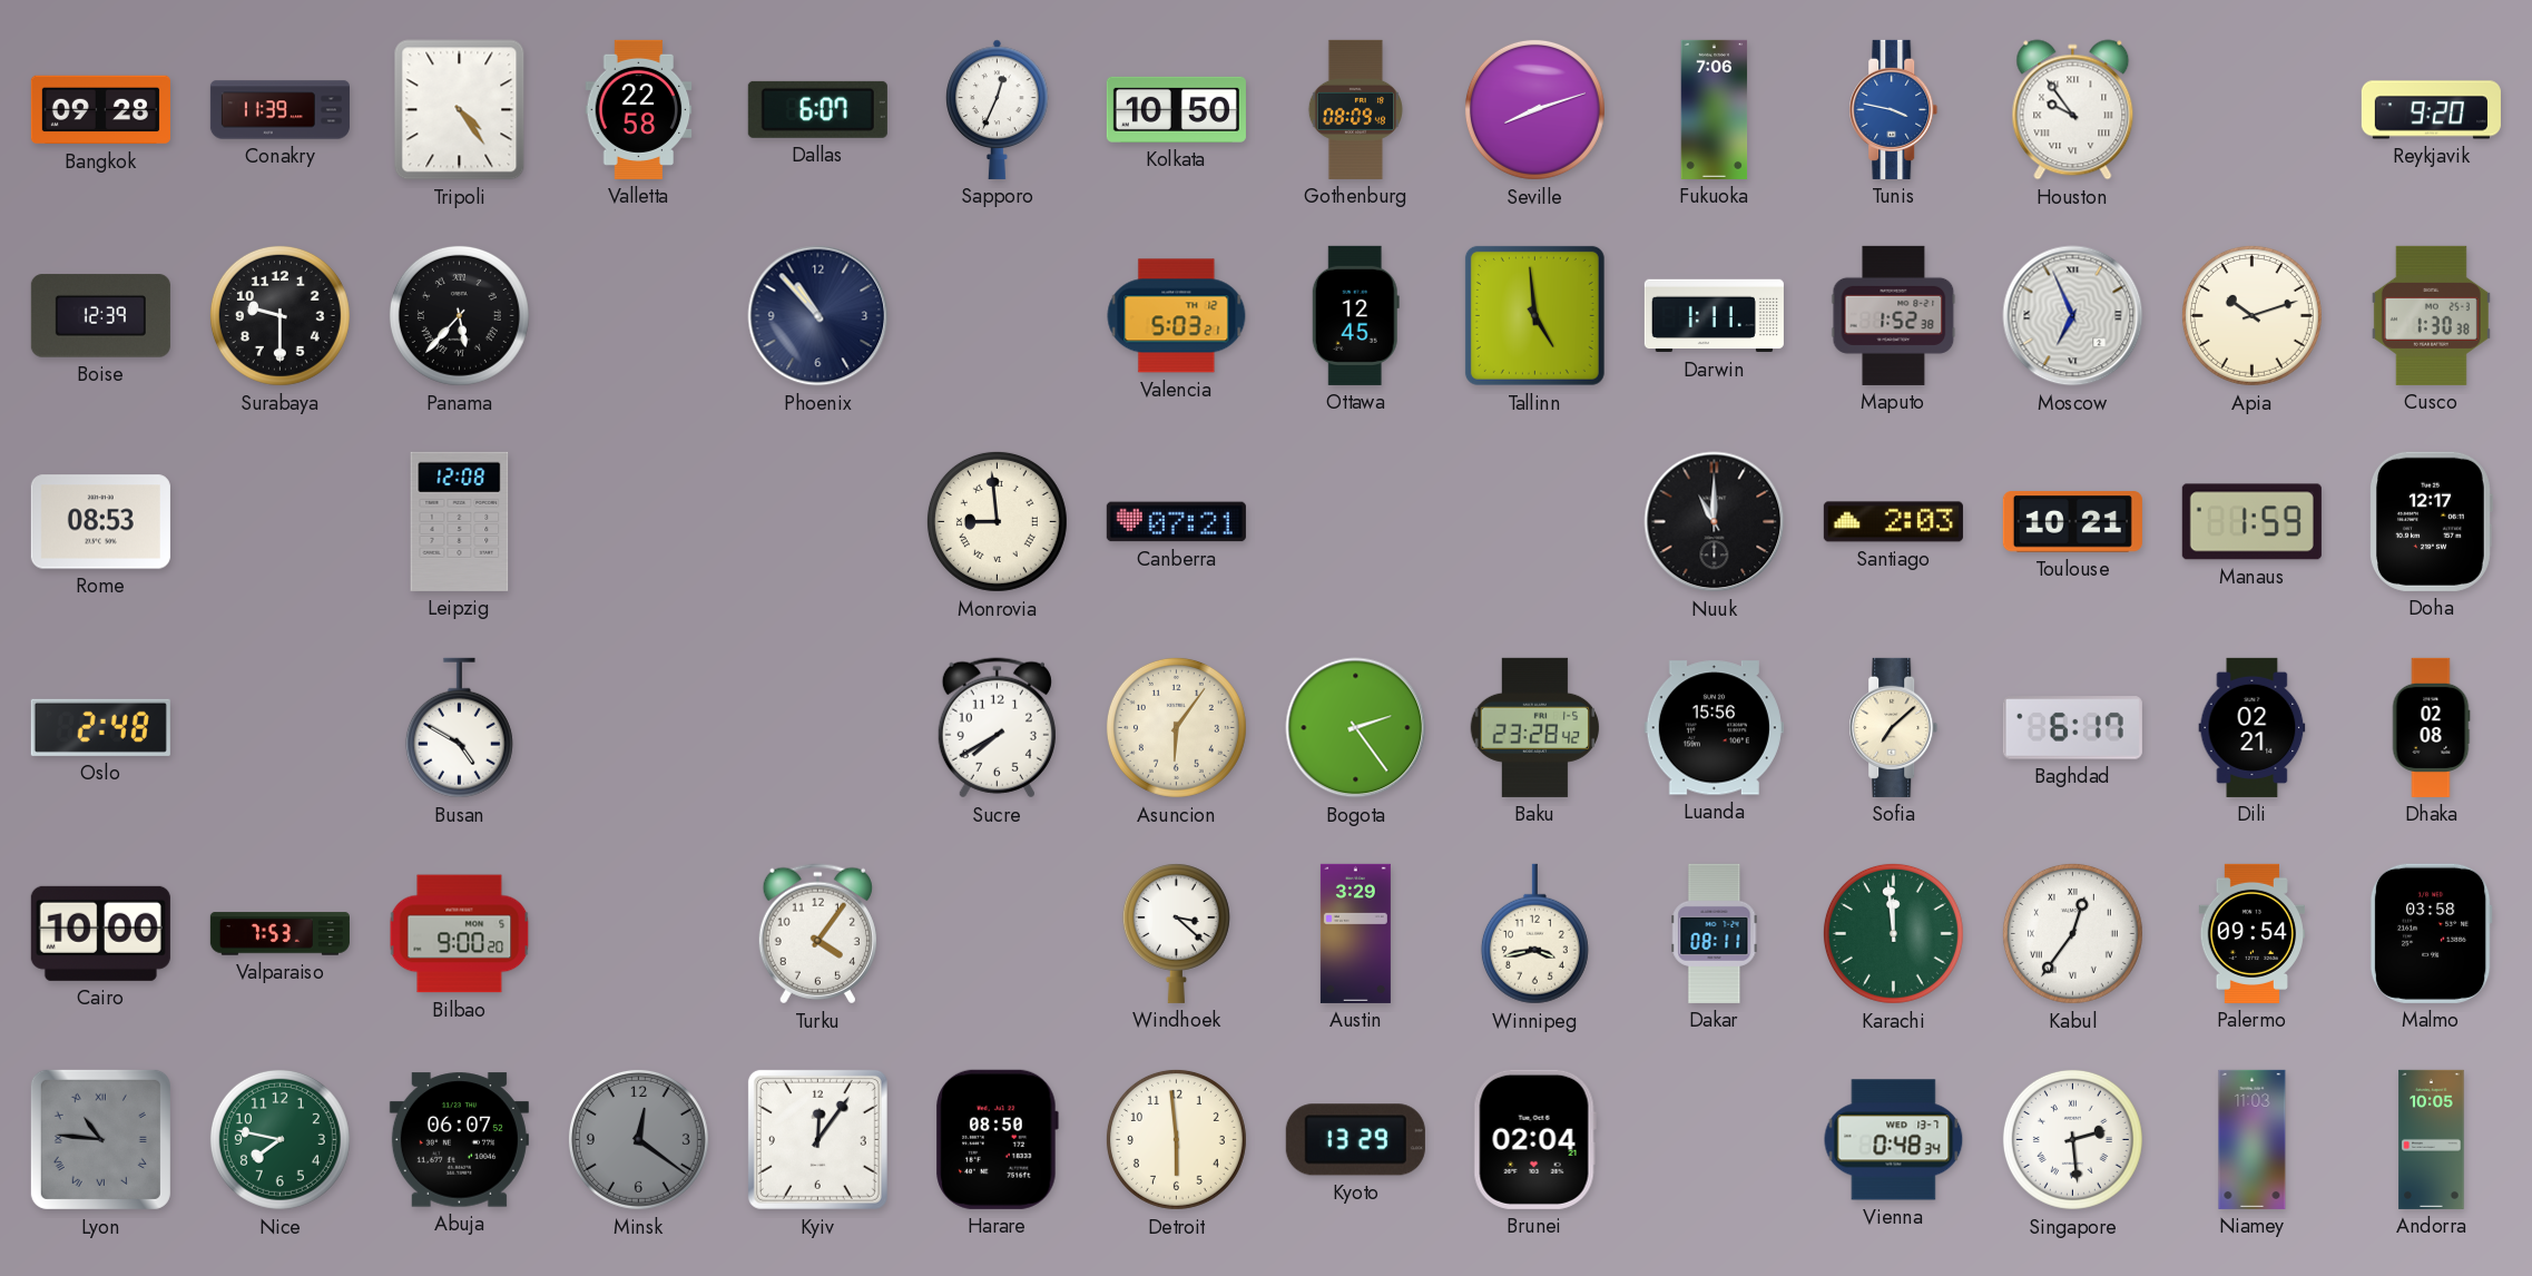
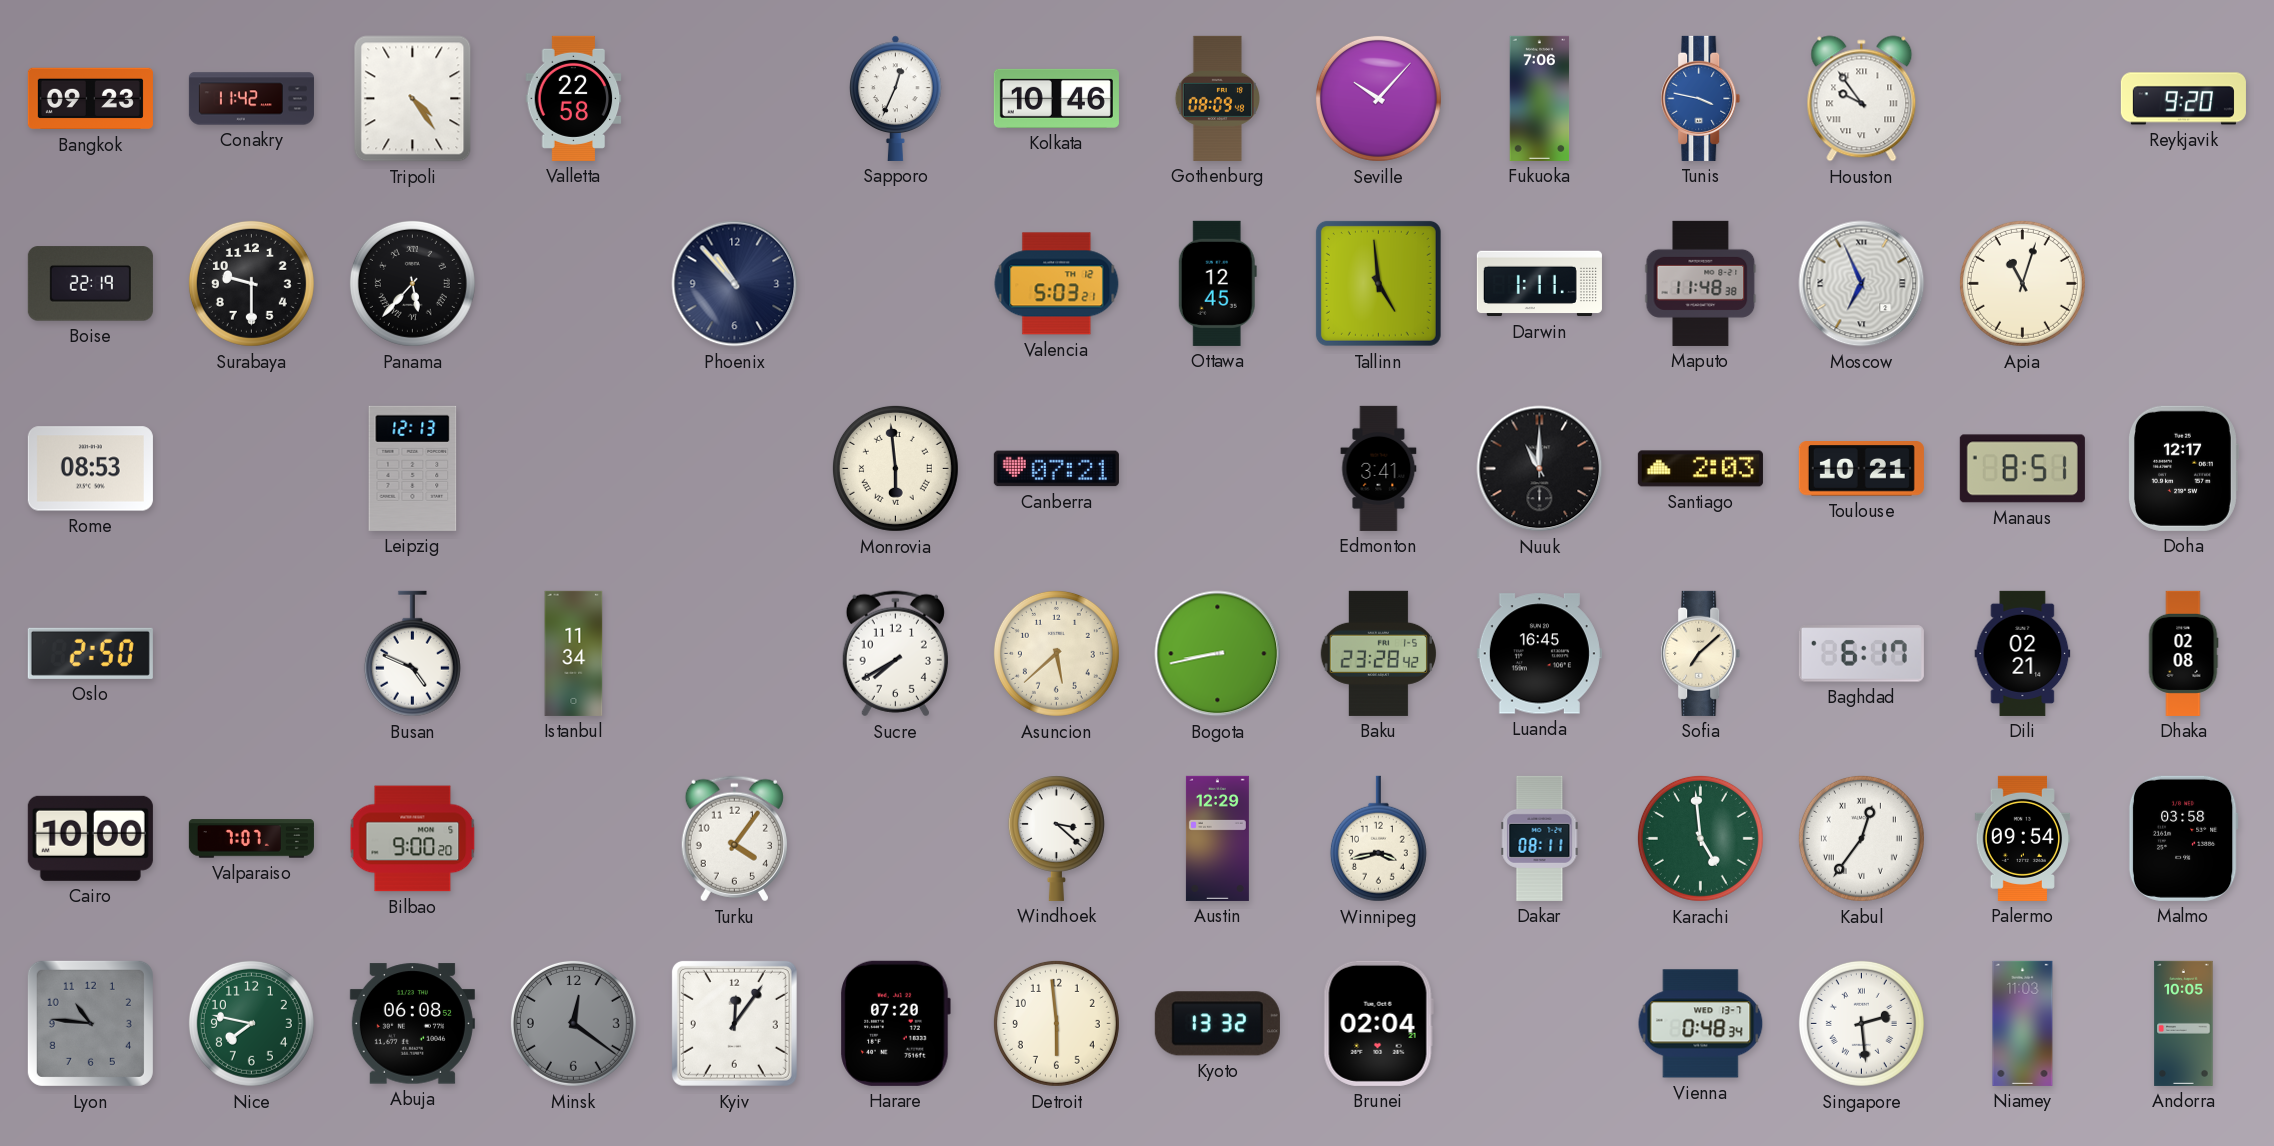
Bangkok: 09:28 -> 09:23 (90, 99)
Conakry: 11:39 -> 11:42 (251, 99)
Dallas: 6:07 -> none (817, 109)
Kolkata: 10:50 -> 10:46 (1056, 98)
Seville: 8:12 -> 10:07 (1378, 98)
Boise: 12:39 -> 22:19 (90, 284)
Maputo: 1:52 -> 11:48 (1701, 283)
Apia: 10:12 -> 11:03 (2022, 283)
Cusco: 1:30 -> none (2431, 315)
Leipzig: 12:08 -> 12:13 (413, 468)
Monrovia: 8:59 -> 5:59 (895, 468)
Edmonton: none -> 3:41 (1379, 468)
Manaus: 1:59 -> 8:51 (2022, 469)
Oslo: 2:48 -> 2:50 (90, 653)
Busan: 4:50 -> 4:49 (412, 654)
Istanbul: none -> 11:34 (574, 653)
Asuncion: 6:06 -> 5:38 (1056, 653)
Bogota: 2:24 -> 8:43 (1218, 654)
Luanda: 15:56 -> 16:45 (1539, 654)
Valparaiso: 7:53 -> 7:07 (251, 839)
Austin: 3:29 -> 12:29 (1217, 838)
Karachi: 11:59 -> 4:59 (1700, 838)
Lyon numerals: Roman -> Arabic (90, 1023)
Abuja: 06:07 -> 06:08 (412, 1024)
Harare: 08:50 -> 07:20 (895, 1023)
Kyoto: 13:29 -> 13:32 (1217, 1024)
